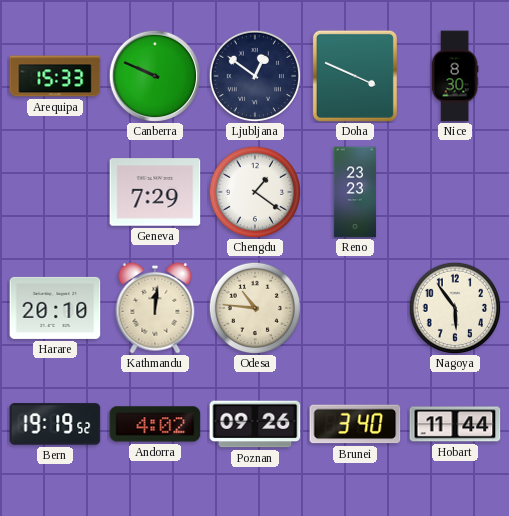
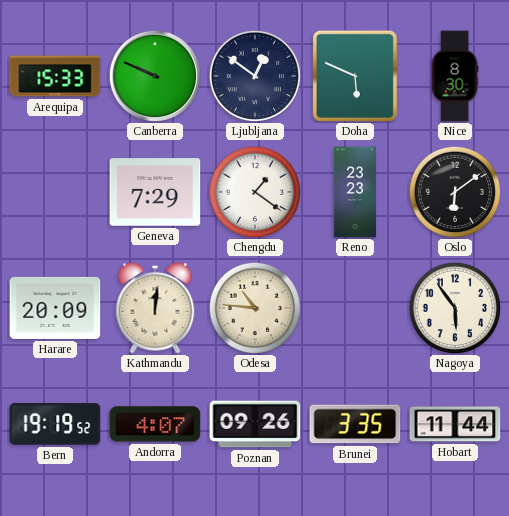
Doha: 3:49 -> 5:49 (355, 76)
Oslo: none -> 6:09 (454, 191)
Harare: 20:10 -> 20:09 (55, 308)
Andorra: 4:02 -> 4:07 (155, 424)
Brunei: 3:40 -> 3:35 (355, 424)
